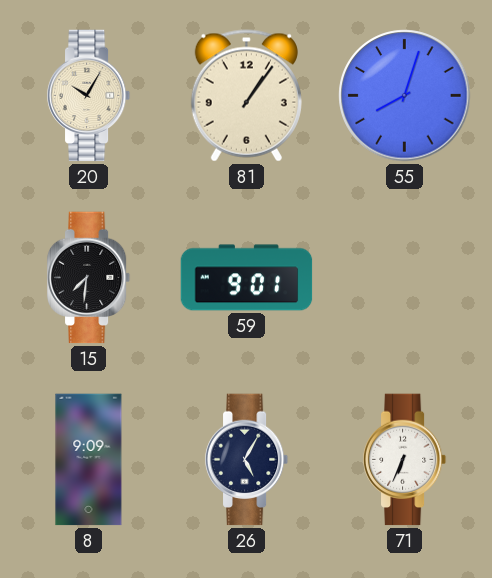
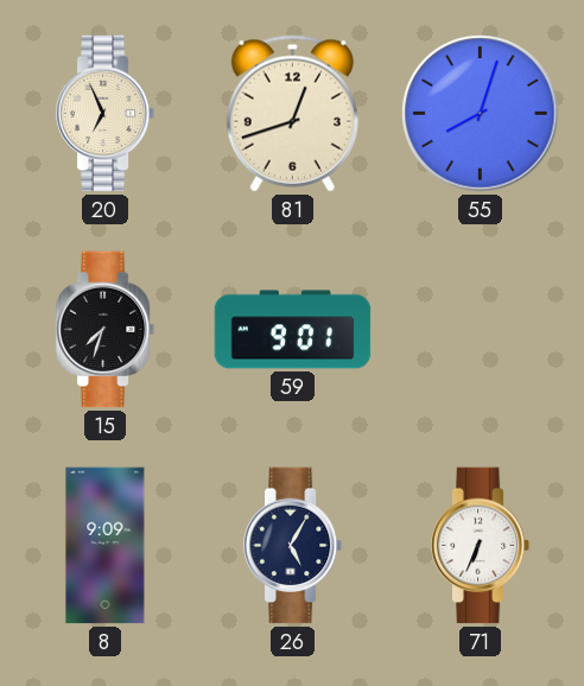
20: 10:05 -> 6:56 (106, 114)
81: 1:06 -> 12:42 (292, 114)
15: 7:31 -> 7:33 (106, 330)
